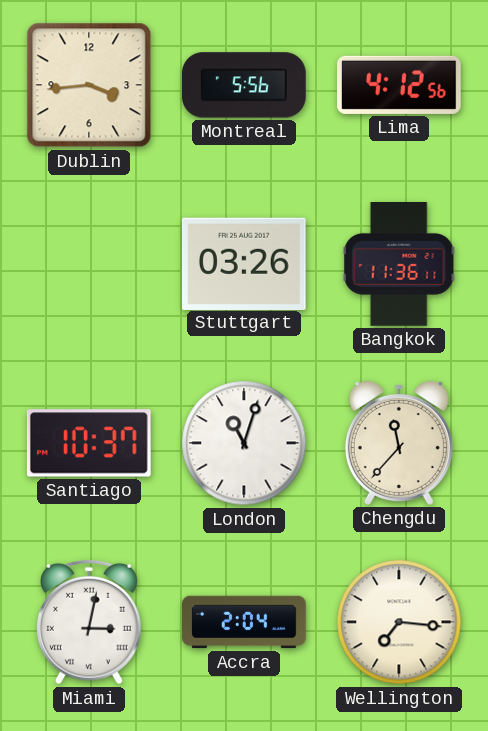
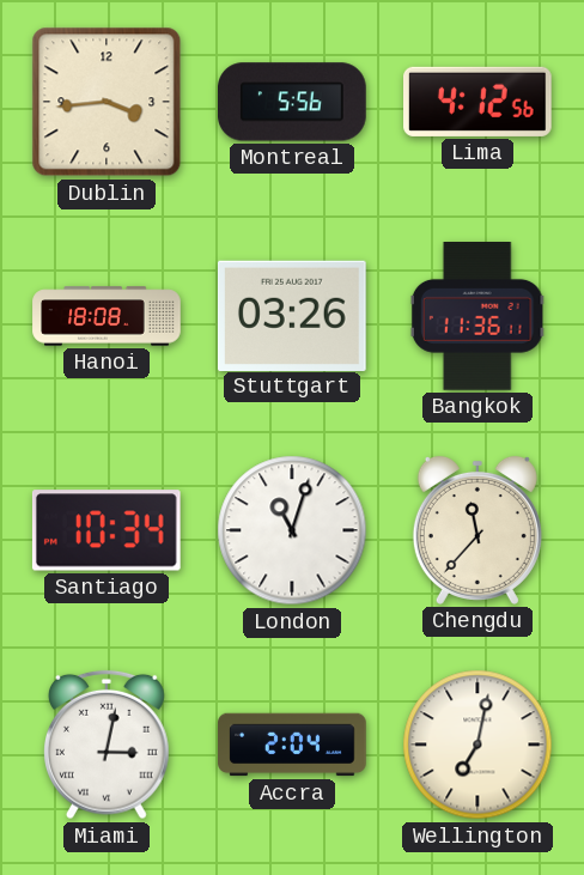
Hanoi: none -> 18:08 (107, 316)
Santiago: 10:37 -> 10:34 (107, 530)
Wellington: 7:16 -> 7:02 (477, 745)
